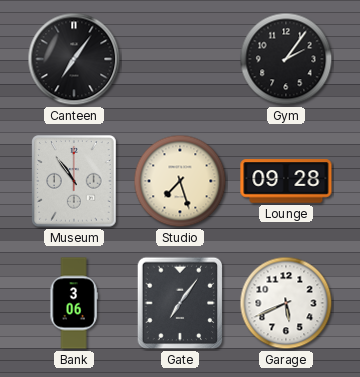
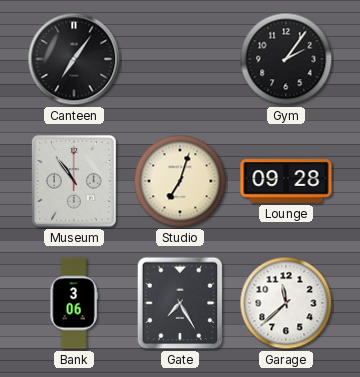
Studio: 7:27 -> 7:03 (180, 181)
Gate: 7:06 -> 7:25 (180, 303)
Garage: 5:41 -> 11:38 (286, 303)
